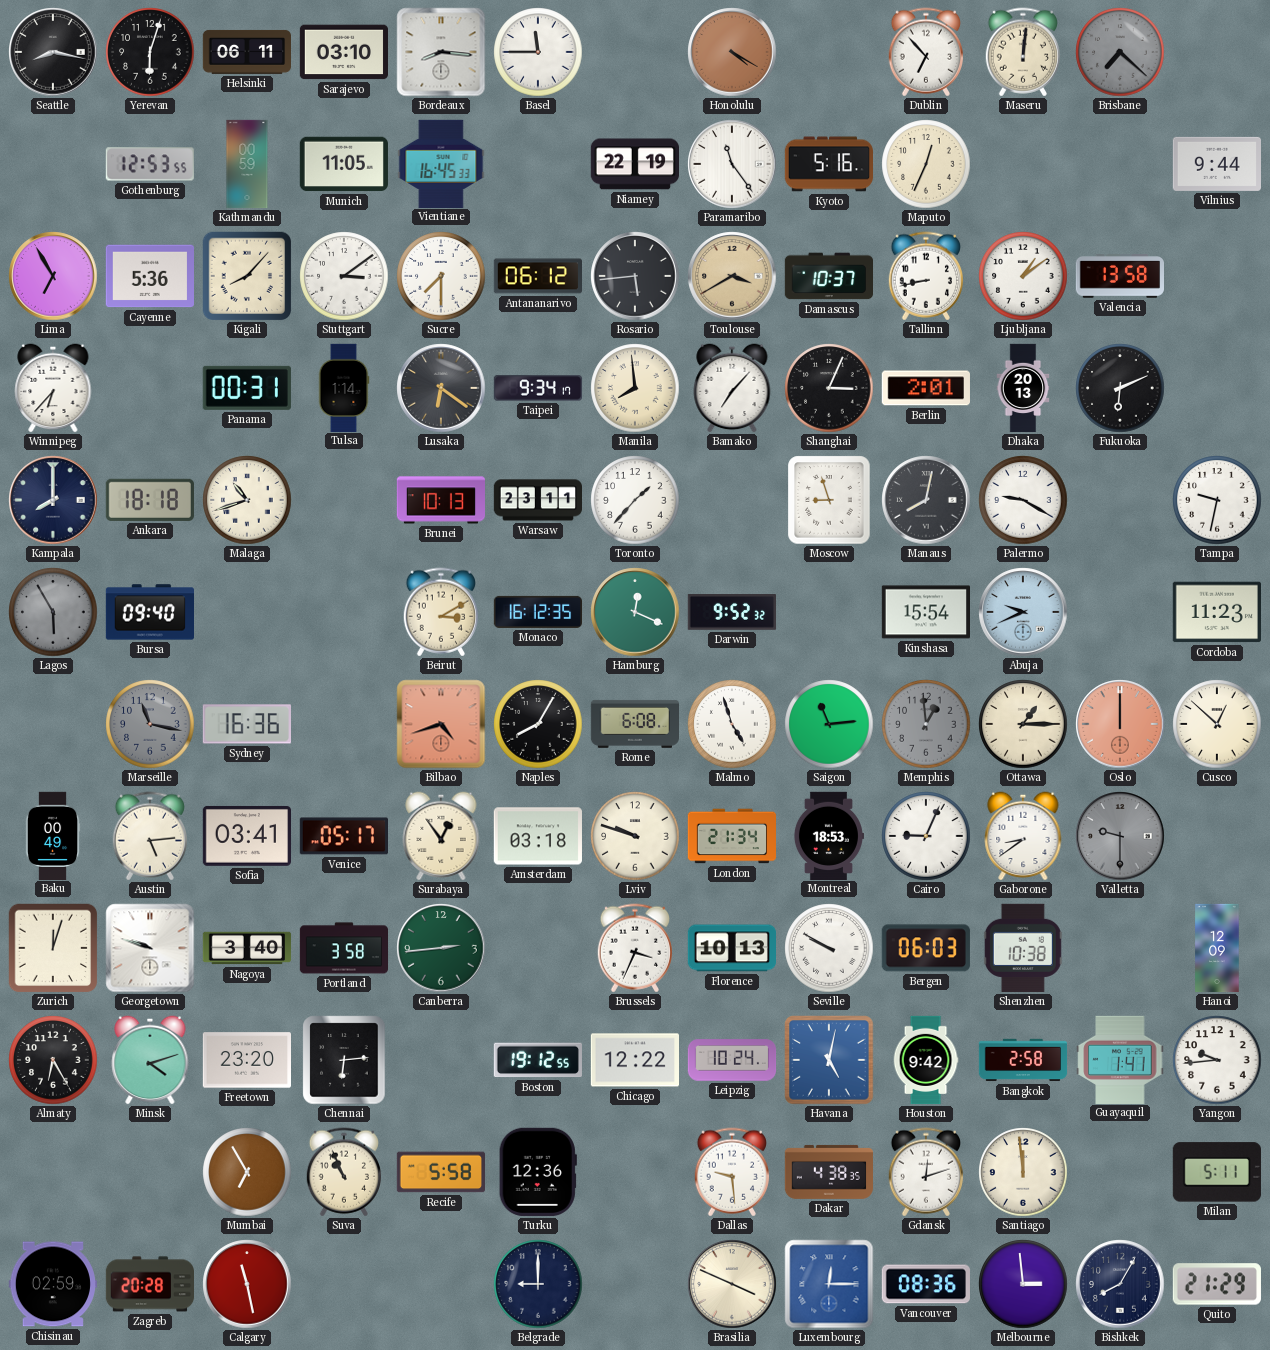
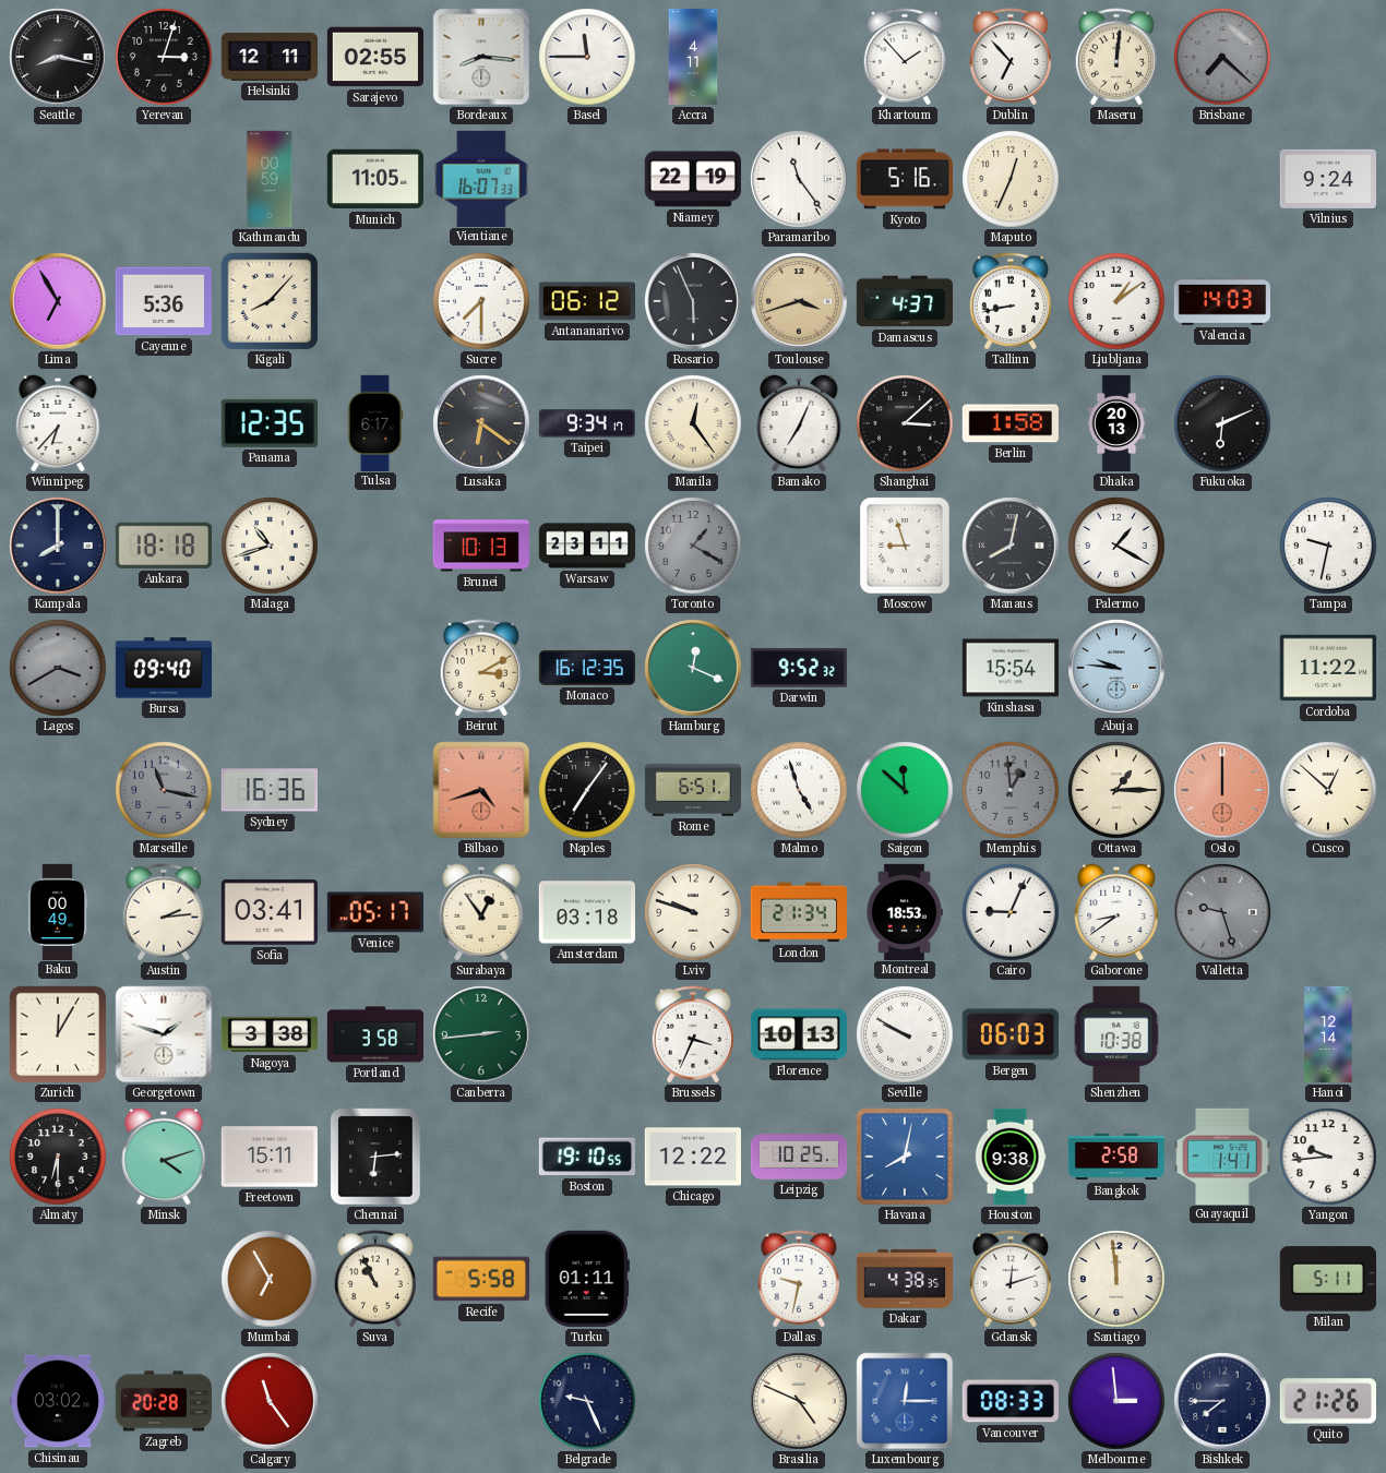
Yerevan: 6:03 -> 3:03 (164, 57)
Helsinki: 06:11 -> 12:11 (268, 57)
Sarajevo: 03:10 -> 02:55 (374, 57)
Accra: none -> 4:11 (693, 57)
Honolulu: 4:20 -> none (732, 52)
Khartoum: none -> 1:53 (904, 57)
Gothenburg: 12:53 -> none (150, 164)
Vientiane: 16:45 -> 16:07 (481, 178)
Vilnius: 9:44 -> 9:24 (1327, 179)
Stuttgart: 3:09 -> none (344, 276)
Rosario: 5:44 -> 5:56 (693, 301)
Toulouse: 3:40 -> 3:42 (799, 301)
Damascus: 10:37 -> 4:37 (904, 301)
Valencia: 13:58 -> 14:03 (1221, 302)
Panama: 00:31 -> 12:35 (270, 423)
Tulsa: 1:14 -> 6:17 (375, 422)
Manila: 7:59 -> 12:24 (693, 423)
Bamako: 7:07 -> 7:04 (799, 423)
Shanghai: 3:04 -> 3:08 (905, 423)
Berlin: 2:01 -> 1:58 (1011, 423)
Toronto: 1:37 -> 1:20 (693, 546)
Toronto dial: white -> grey (693, 546)
Palermo: 9:20 -> 1:20 (1116, 546)
Lagos: 5:55 -> 3:40 (58, 668)
Abuja: 9:41 -> 9:46 (1116, 668)
Cordoba: 11:23 -> 11:22 (1327, 668)
Naples: 8:05 -> 7:06 (587, 790)
Rome: 6:08 -> 6:51 (692, 790)
Saigon: 11:14 -> 11:52 (905, 790)
Austin: 5:14 -> 2:14 (163, 912)
Valletta: 9:30 -> 9:27 (1222, 912)
Zurich: 12:03 -> 12:05 (58, 1034)
Georgetown: 9:48 -> 1:48 (164, 1034)
Nagoya: 3:40 -> 3:38 (270, 1034)
Hanoi: 12:09 -> 12:14 (1328, 1034)
Almaty: 6:25 -> 6:30 (58, 1157)
Freetown: 23:20 -> 15:11 (268, 1157)
Boston: 19:12 -> 19:10 (587, 1157)
Leipzig: 10:24 -> 10:25 (799, 1157)
Havana: 5:02 -> 8:02 (905, 1157)
Houston: 9:42 -> 9:38 (1011, 1157)
Turku: 12:36 -> 01:11 (587, 1279)
Dallas: 9:29 -> 9:32 (798, 1279)
Chisinau: 02:59 -> 03:02 (57, 1401)
Calgary: 11:28 -> 11:24 (270, 1401)
Belgrade: 9:00 -> 9:26 (587, 1401)
Brasilia: 3:49 -> 4:49 (799, 1401)
Vancouver: 08:36 -> 08:33 (1009, 1401)
Bishkek: 8:05 -> 7:45 (1222, 1401)
Quito: 21:29 -> 21:26 (1328, 1401)
